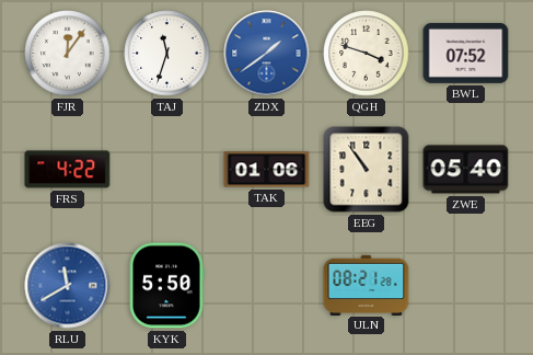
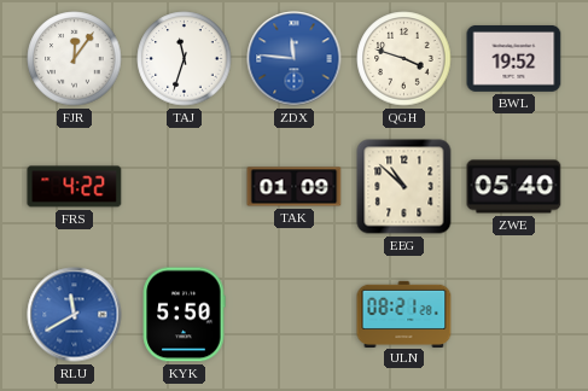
ZDX: 1:39 -> 11:46 (295, 59)
BWL: 07:52 -> 19:52 (514, 58)
TAK: 01:06 -> 01:09 (295, 187)
EEG: 10:54 -> 10:52 (404, 187)
